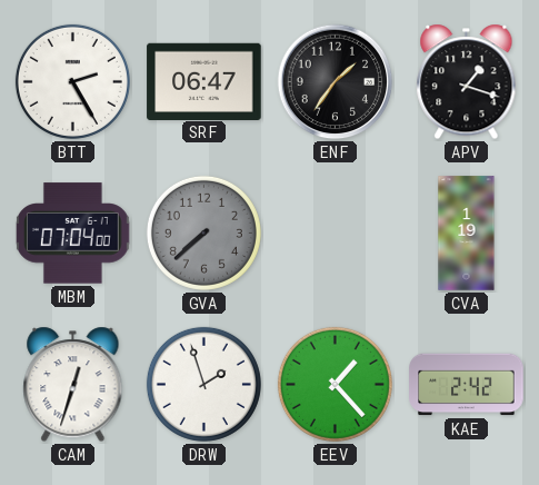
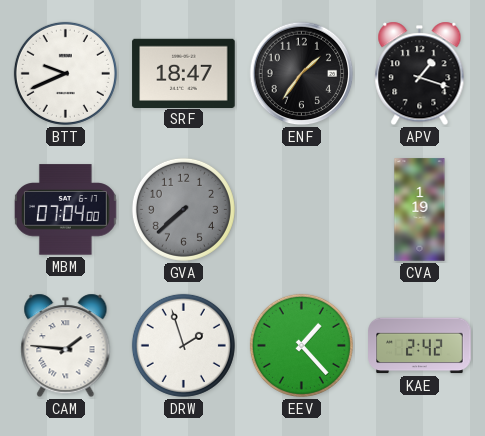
BTT: 2:25 -> 9:41 (65, 73)
SRF: 06:47 -> 18:47 (184, 73)
CAM: 12:33 -> 1:46 (66, 346)
